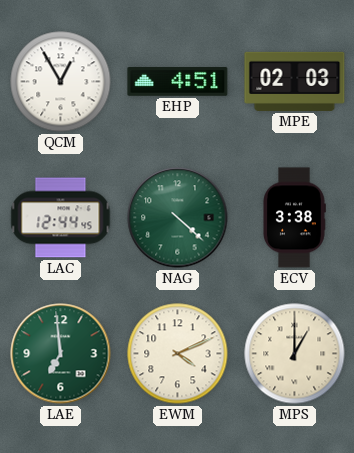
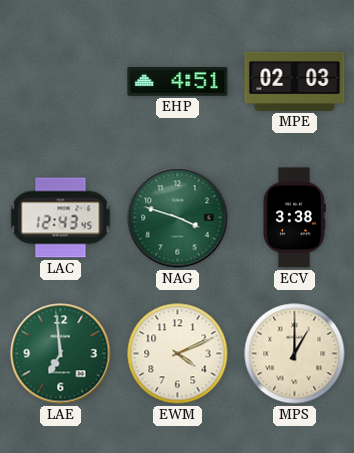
QCM: 12:55 -> none (61, 82)
LAC: 12:44 -> 12:43 (61, 218)
NAG: 4:22 -> 3:48 (178, 218)
